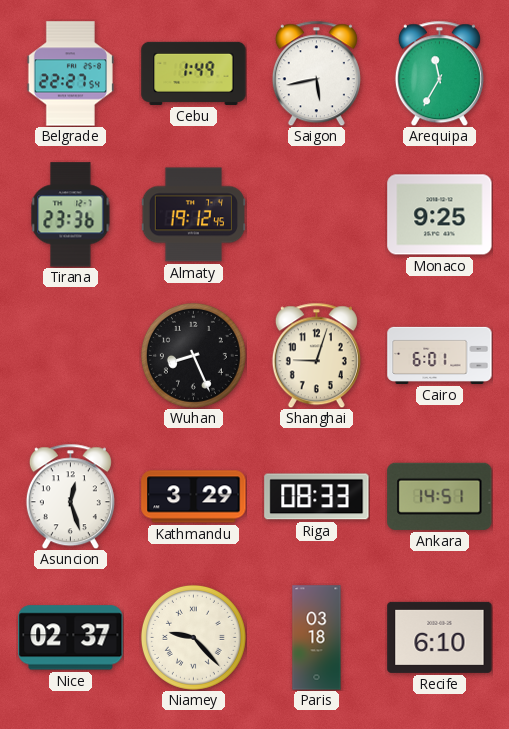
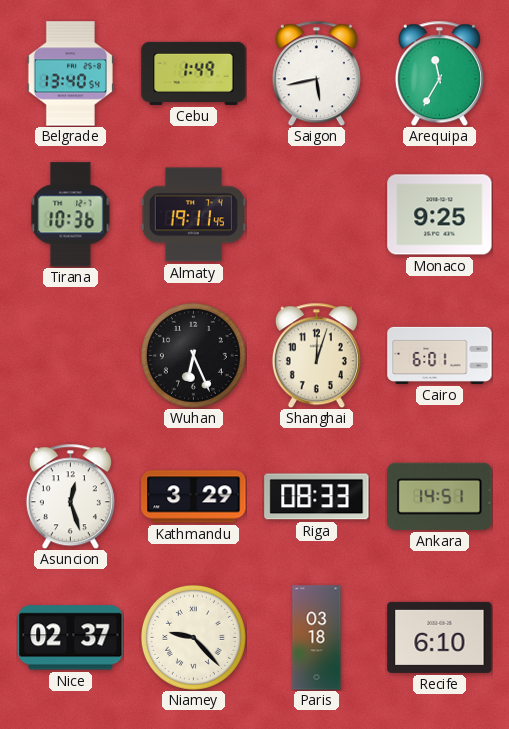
Belgrade: 22:27 -> 13:40 (70, 74)
Tirana: 23:36 -> 10:36 (71, 215)
Almaty: 19:12 -> 19:11 (193, 215)
Wuhan: 8:26 -> 6:26 (193, 355)
Shanghai: 9:03 -> 12:03 (316, 355)
